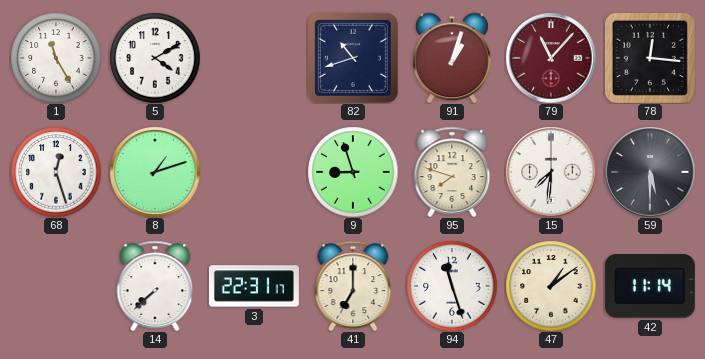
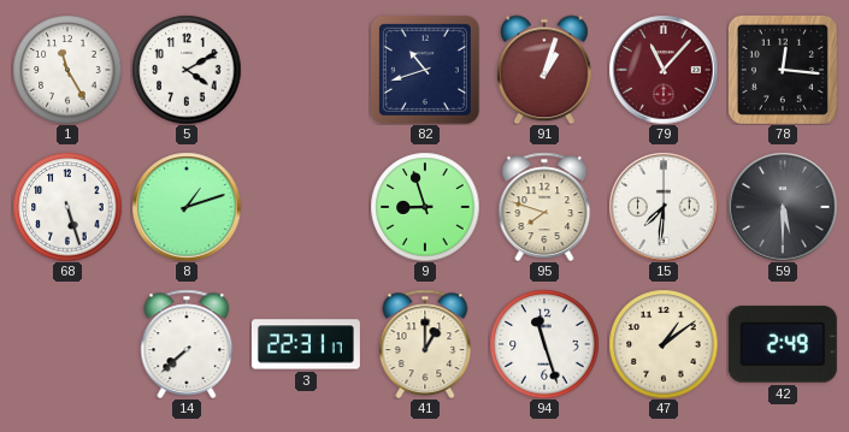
68: 12:27 -> 5:27 (67, 207)
41: 7:00 -> 1:00 (425, 344)
42: 11:14 -> 2:49 (783, 344)
